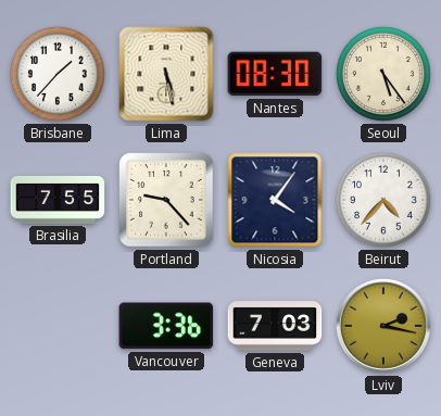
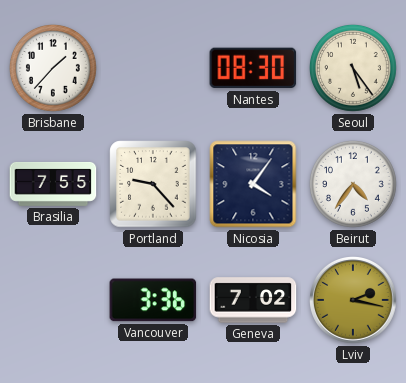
Lima: 5:28 -> none (166, 74)
Beirut: 4:37 -> 4:36 (353, 184)
Geneva: 7:03 -> 7:02 (253, 300)
